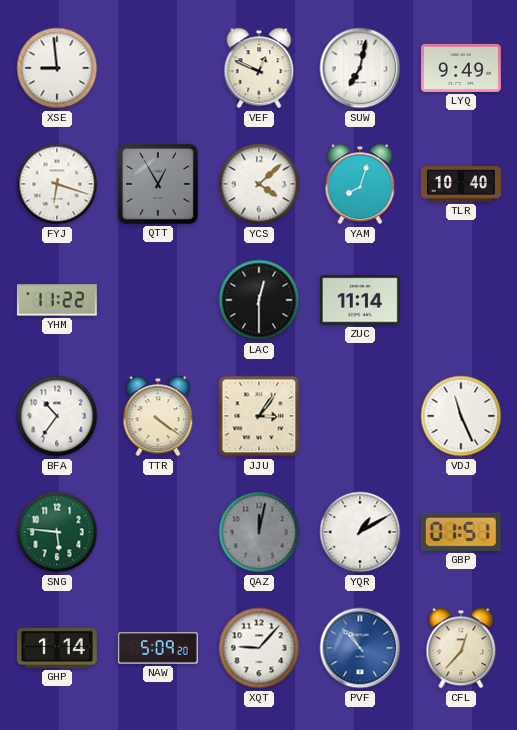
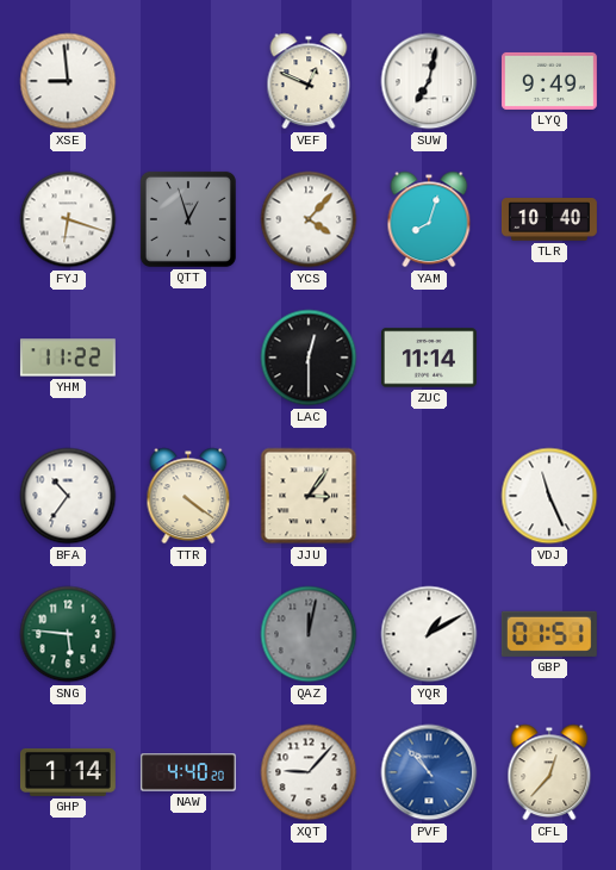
QTT: 12:55 -> 12:57 (188, 219)
YCS: 4:08 -> 4:07 (309, 219)
NAW: 5:09 -> 4:40 (188, 772)
